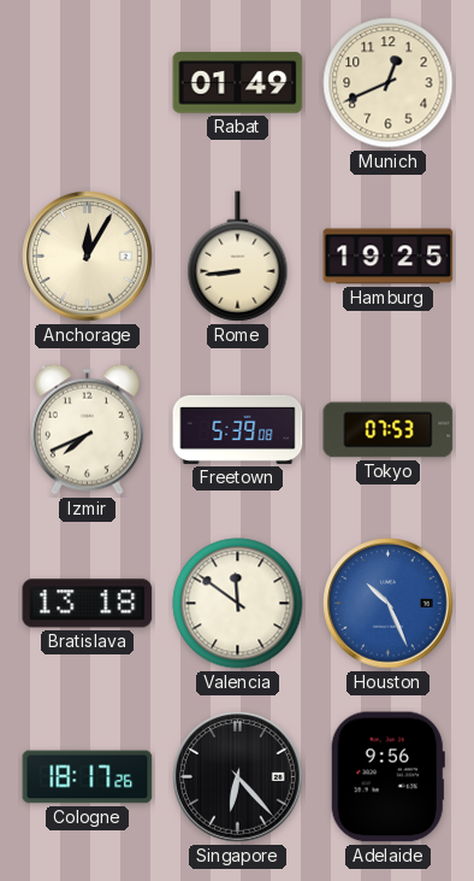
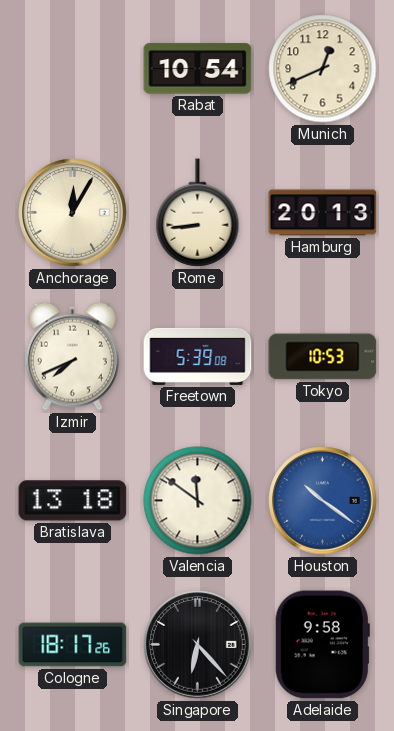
Rabat: 01:49 -> 10:54 (198, 69)
Hamburg: 19:25 -> 20:13 (323, 213)
Tokyo: 07:53 -> 10:53 (323, 357)
Houston: 10:26 -> 10:21 (323, 501)
Adelaide: 9:56 -> 9:58 (322, 645)
